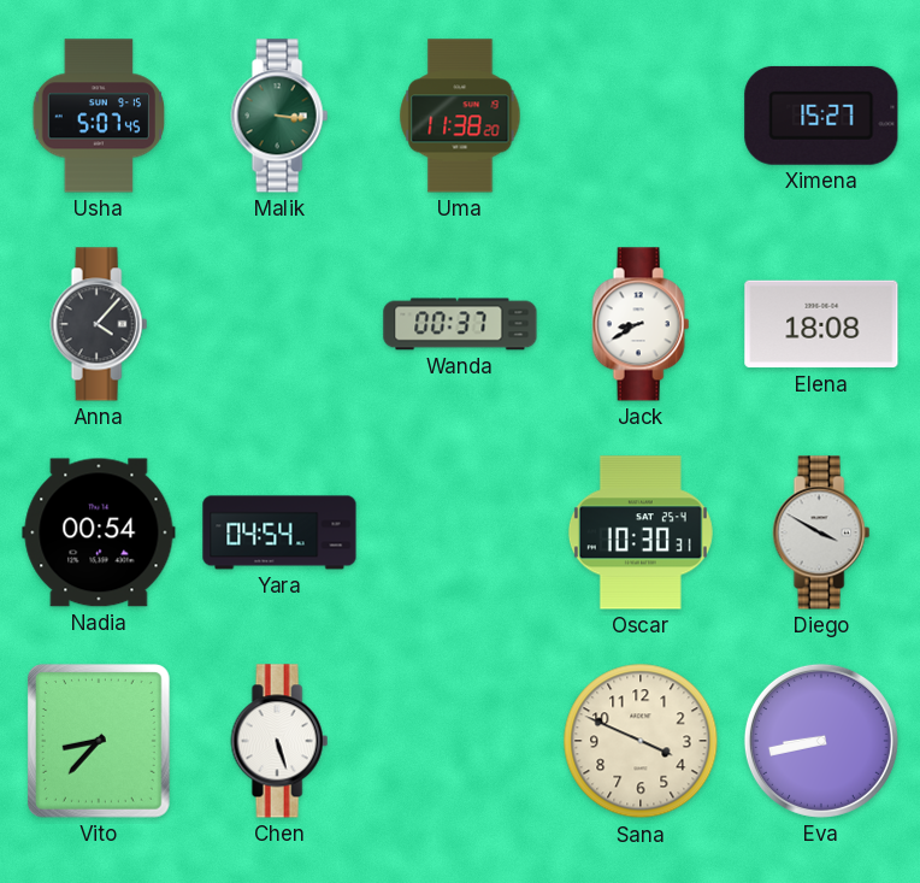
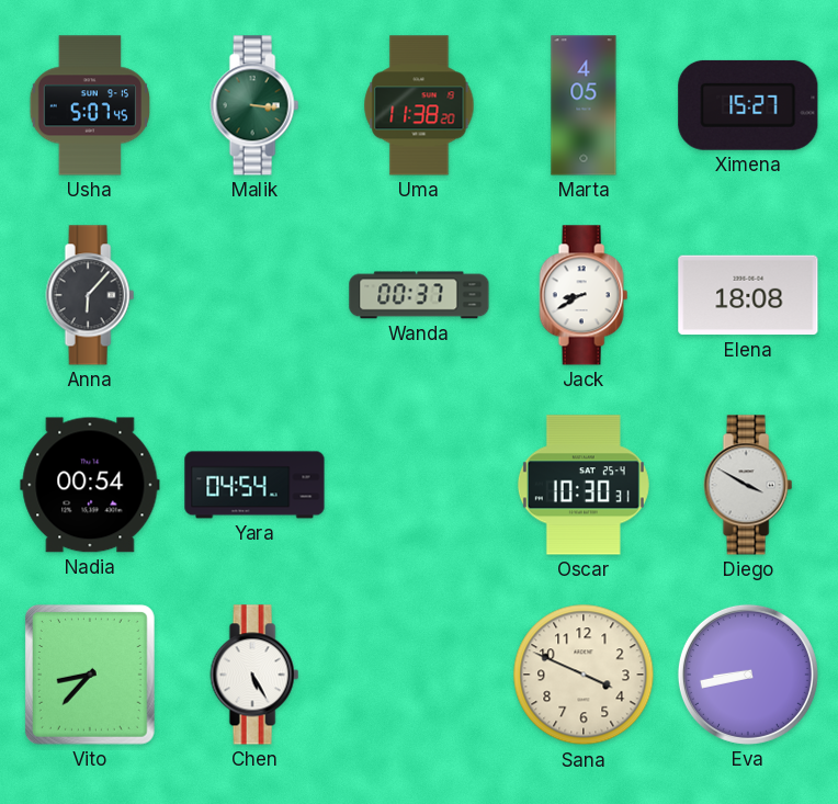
Marta: none -> 4:05 (584, 105)
Anna: 4:07 -> 6:07 (90, 295)
Chen: 5:27 -> 5:25 (254, 675)
